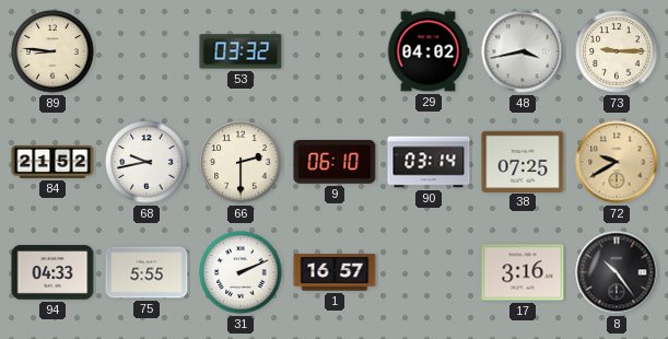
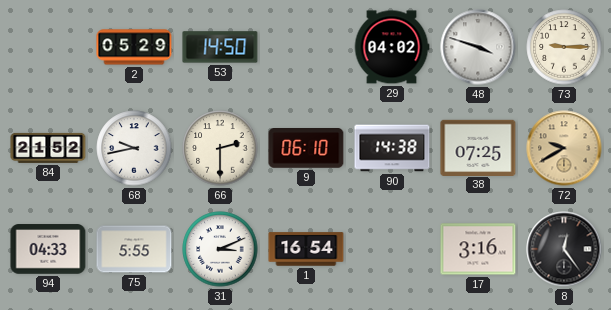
89: 8:46 -> none (52, 51)
2: none -> 05:29 (134, 47)
53: 03:32 -> 14:50 (220, 47)
48: 3:43 -> 3:48 (478, 47)
90: 03:14 -> 14:38 (392, 148)
31: 2:11 -> 3:11 (220, 249)
1: 16:57 -> 16:54 (306, 249)
8: 10:24 -> 12:24 (564, 249)
